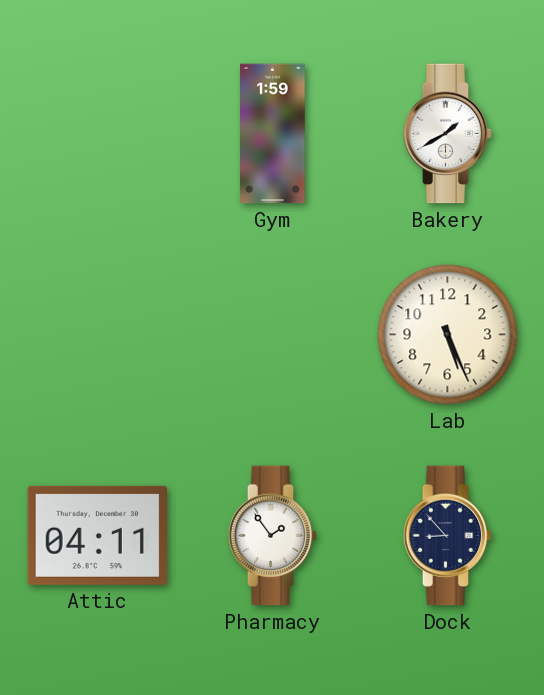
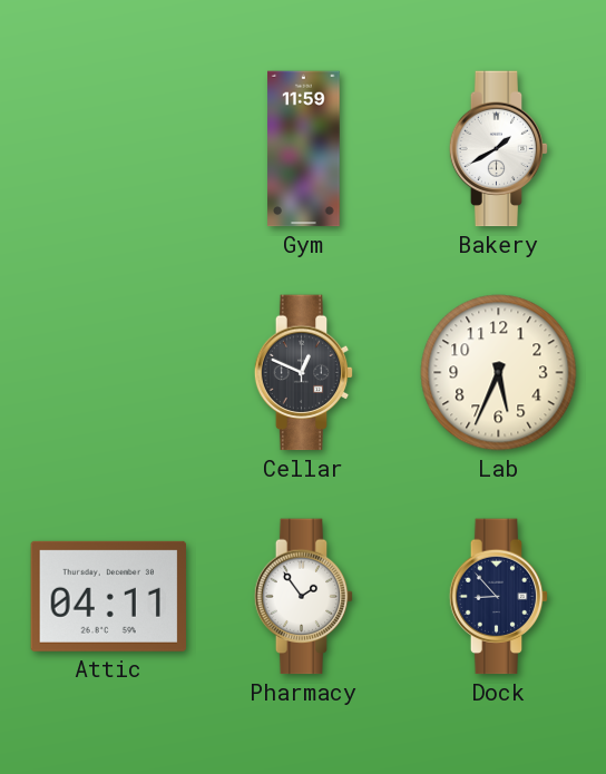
Gym: 1:59 -> 11:59 (304, 149)
Cellar: none -> 12:49 (304, 373)
Lab: 5:26 -> 5:34 (499, 373)
